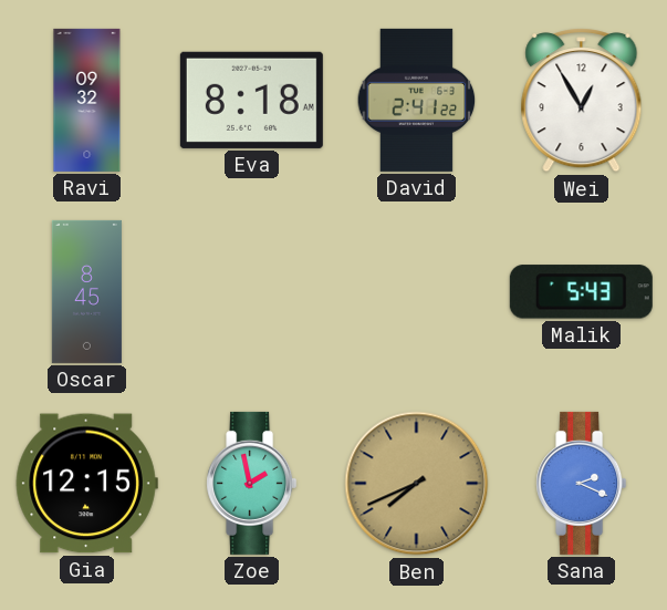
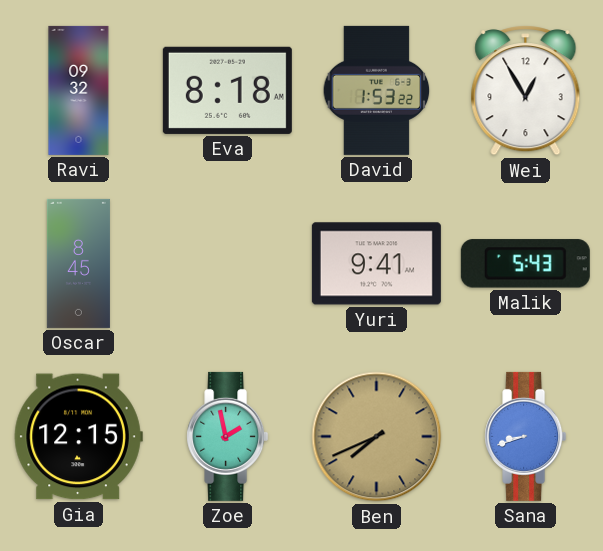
David: 2:41 -> 1:53 (377, 90)
Yuri: none -> 9:41 (376, 264)
Sana: 2:19 -> 8:42 (526, 436)
